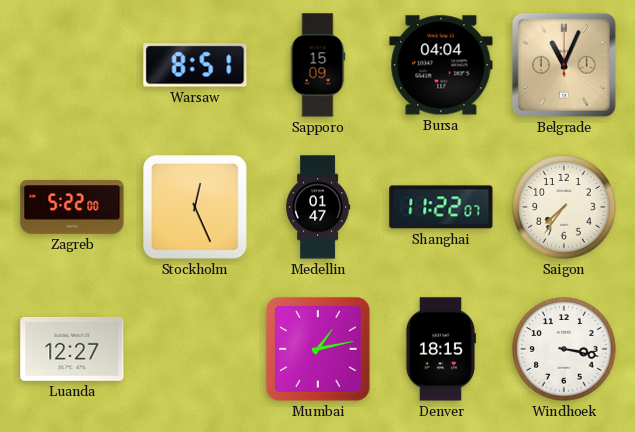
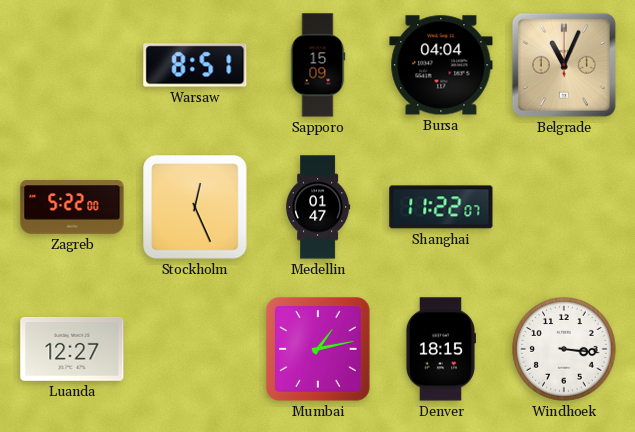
Saigon: 7:36 -> none (564, 207)
Windhoek: 3:17 -> 3:16 (564, 349)
